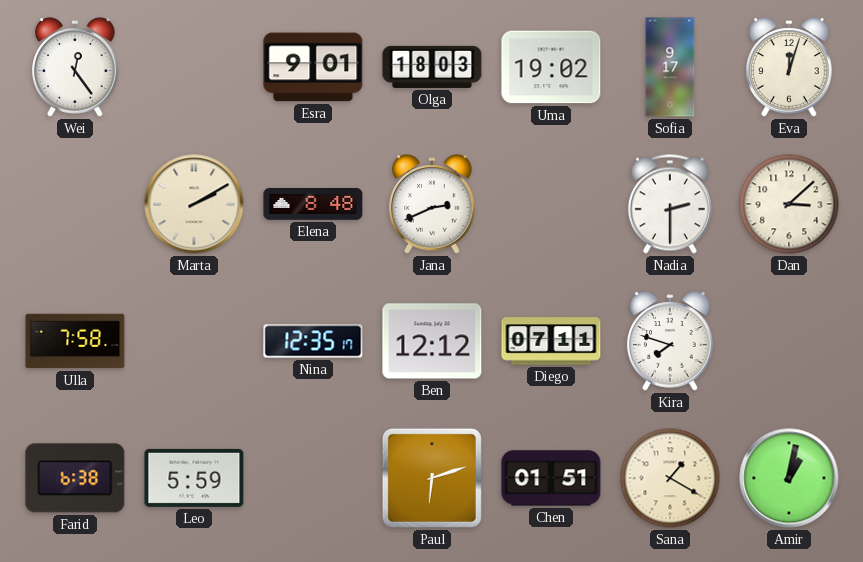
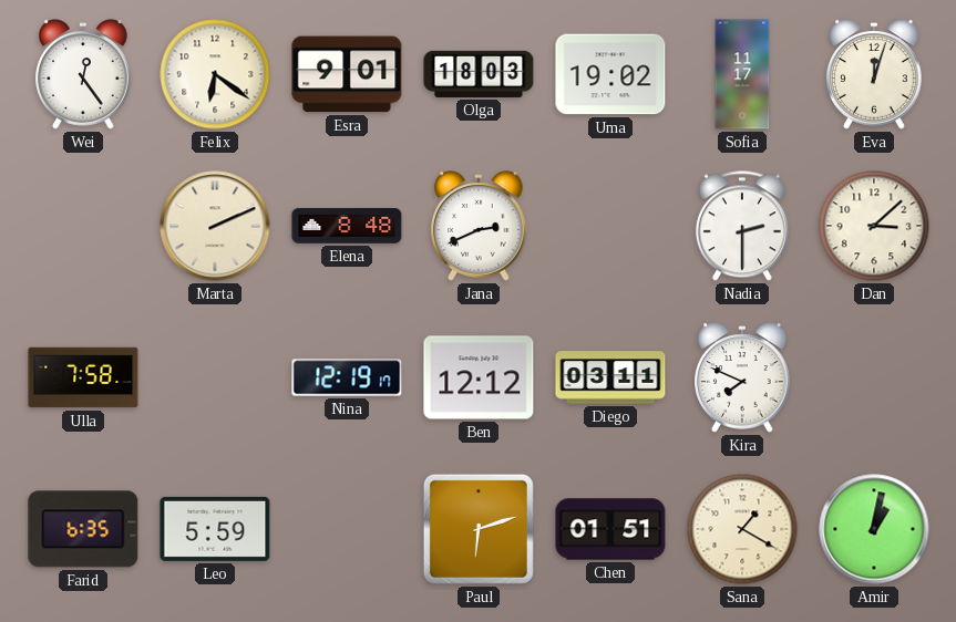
Felix: none -> 6:21 (215, 74)
Sofia: 9:17 -> 11:17 (742, 74)
Marta: 2:10 -> 2:11 (215, 226)
Nina: 12:35 -> 12:19 (347, 377)
Diego: 07:11 -> 03:11 (610, 377)
Kira: 7:48 -> 7:49 (742, 377)
Farid: 6:38 -> 6:35 (83, 529)
